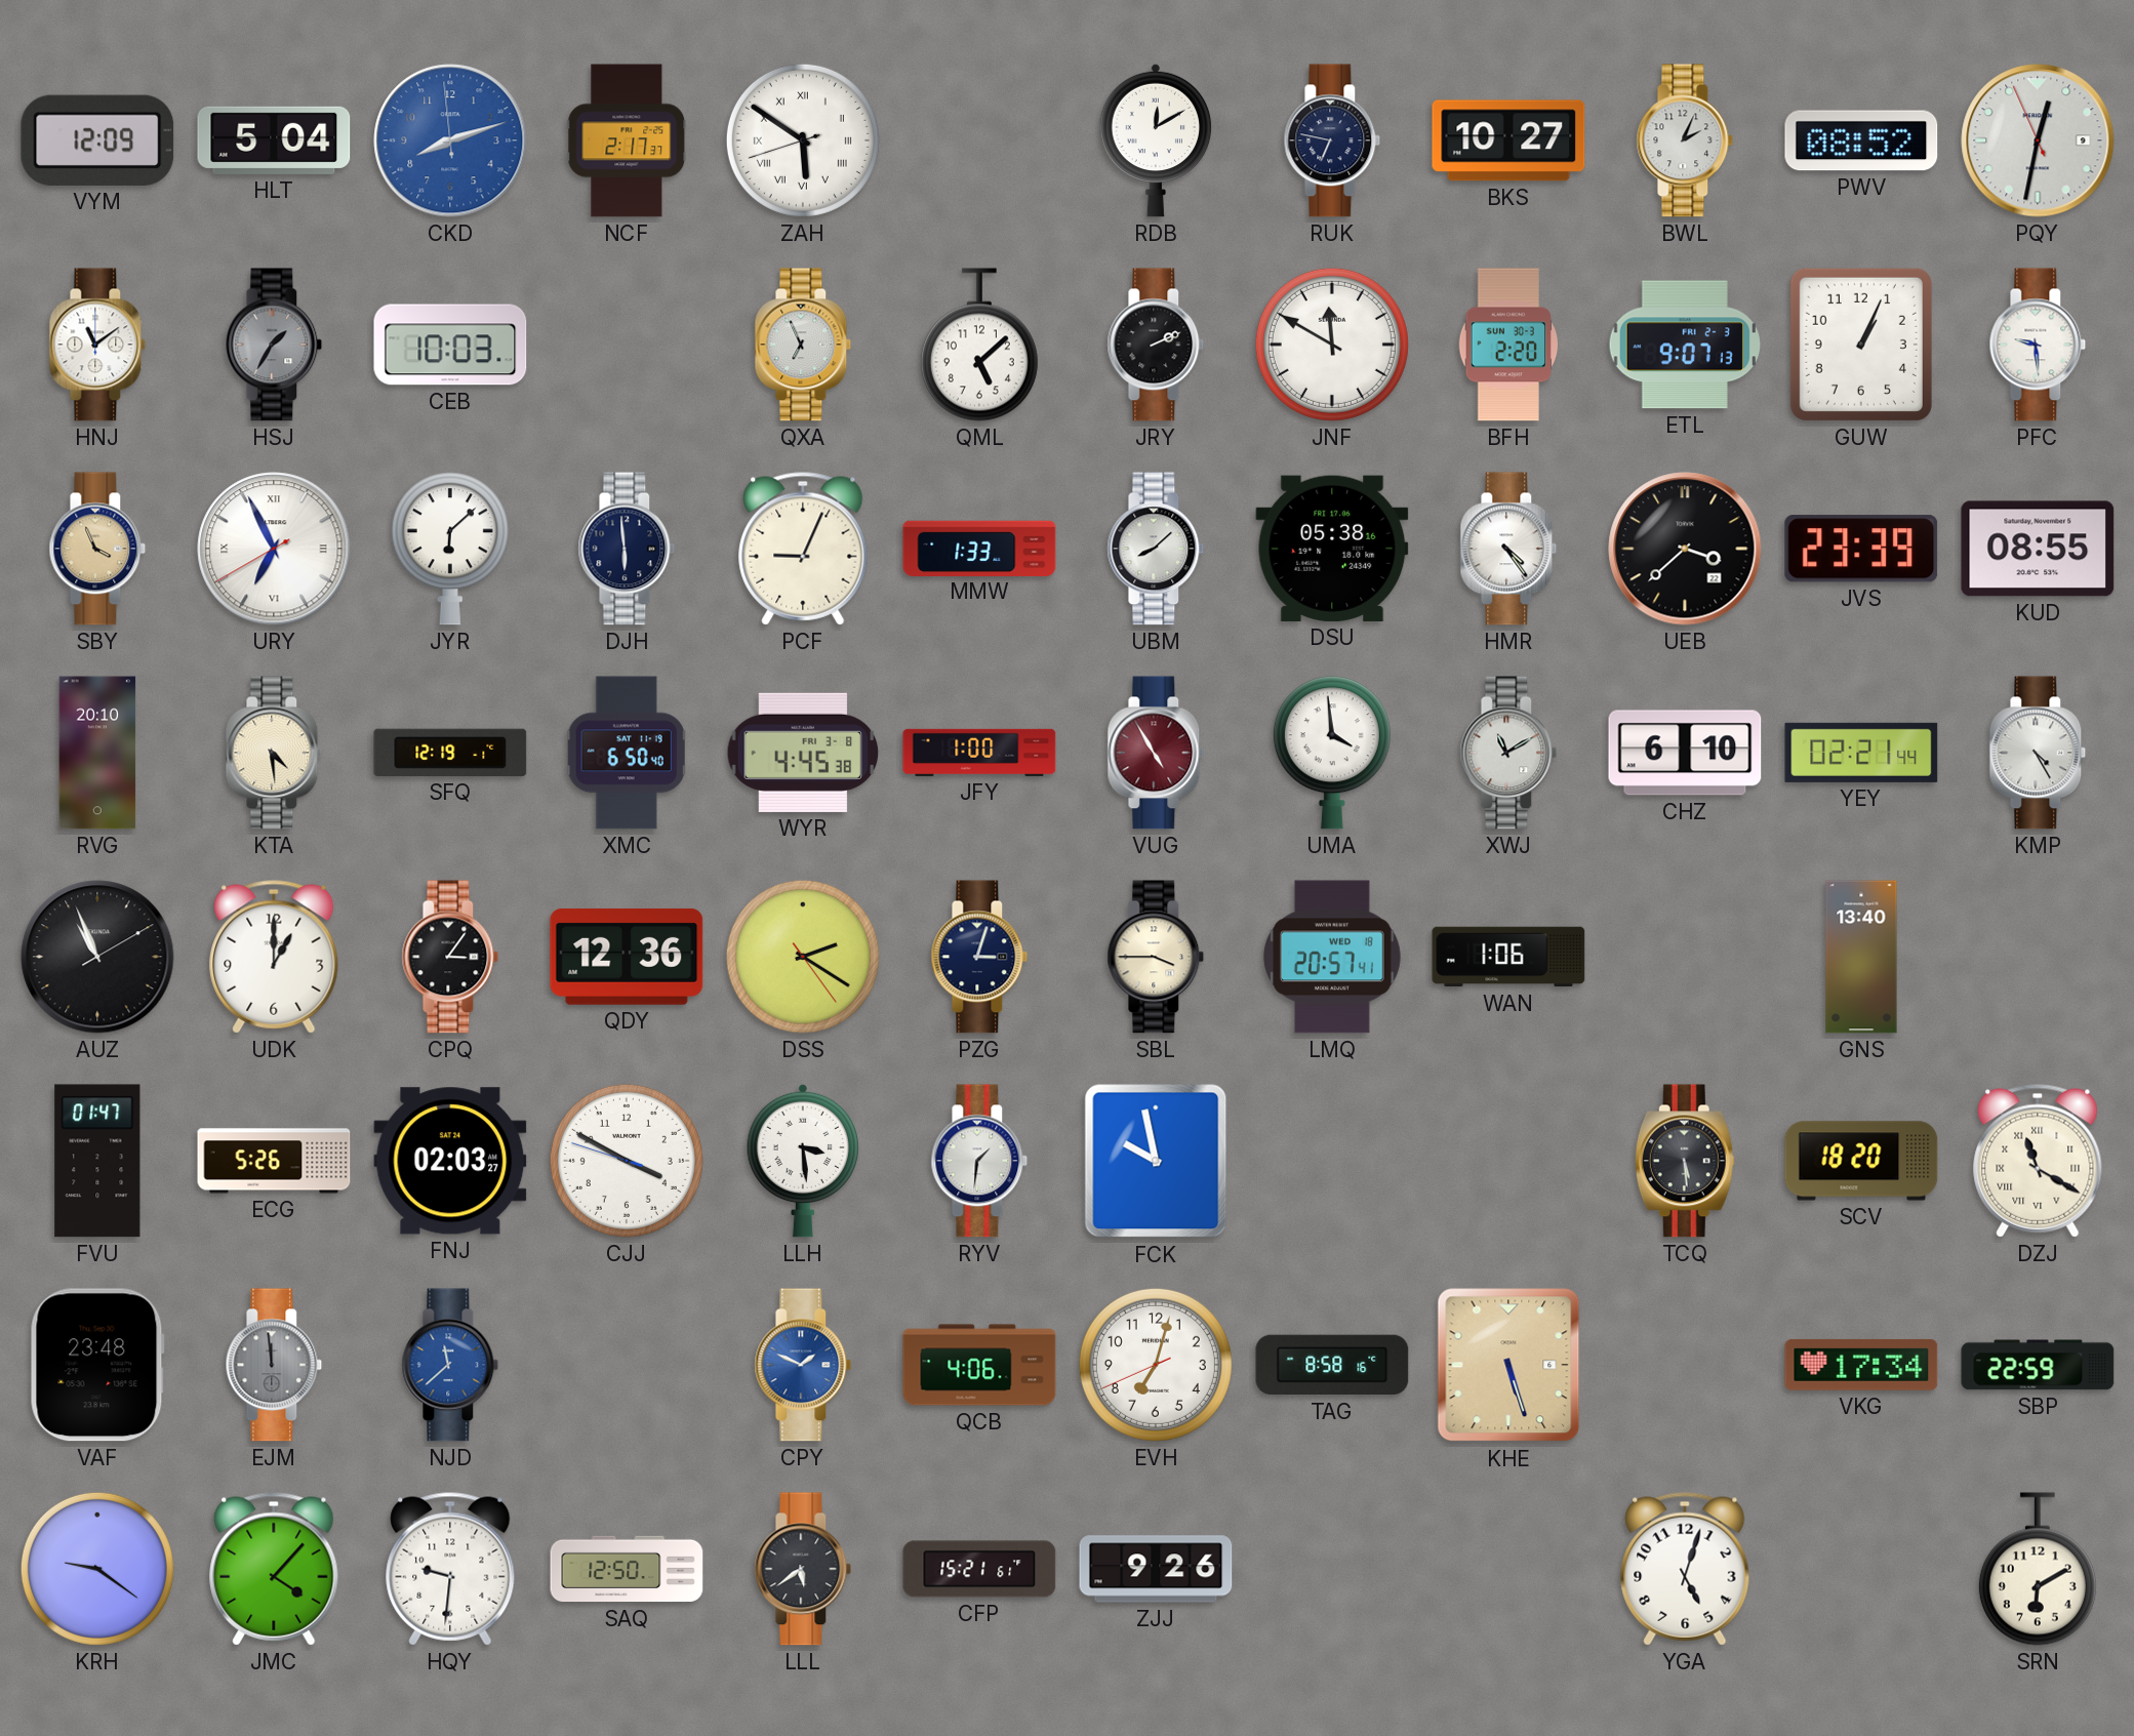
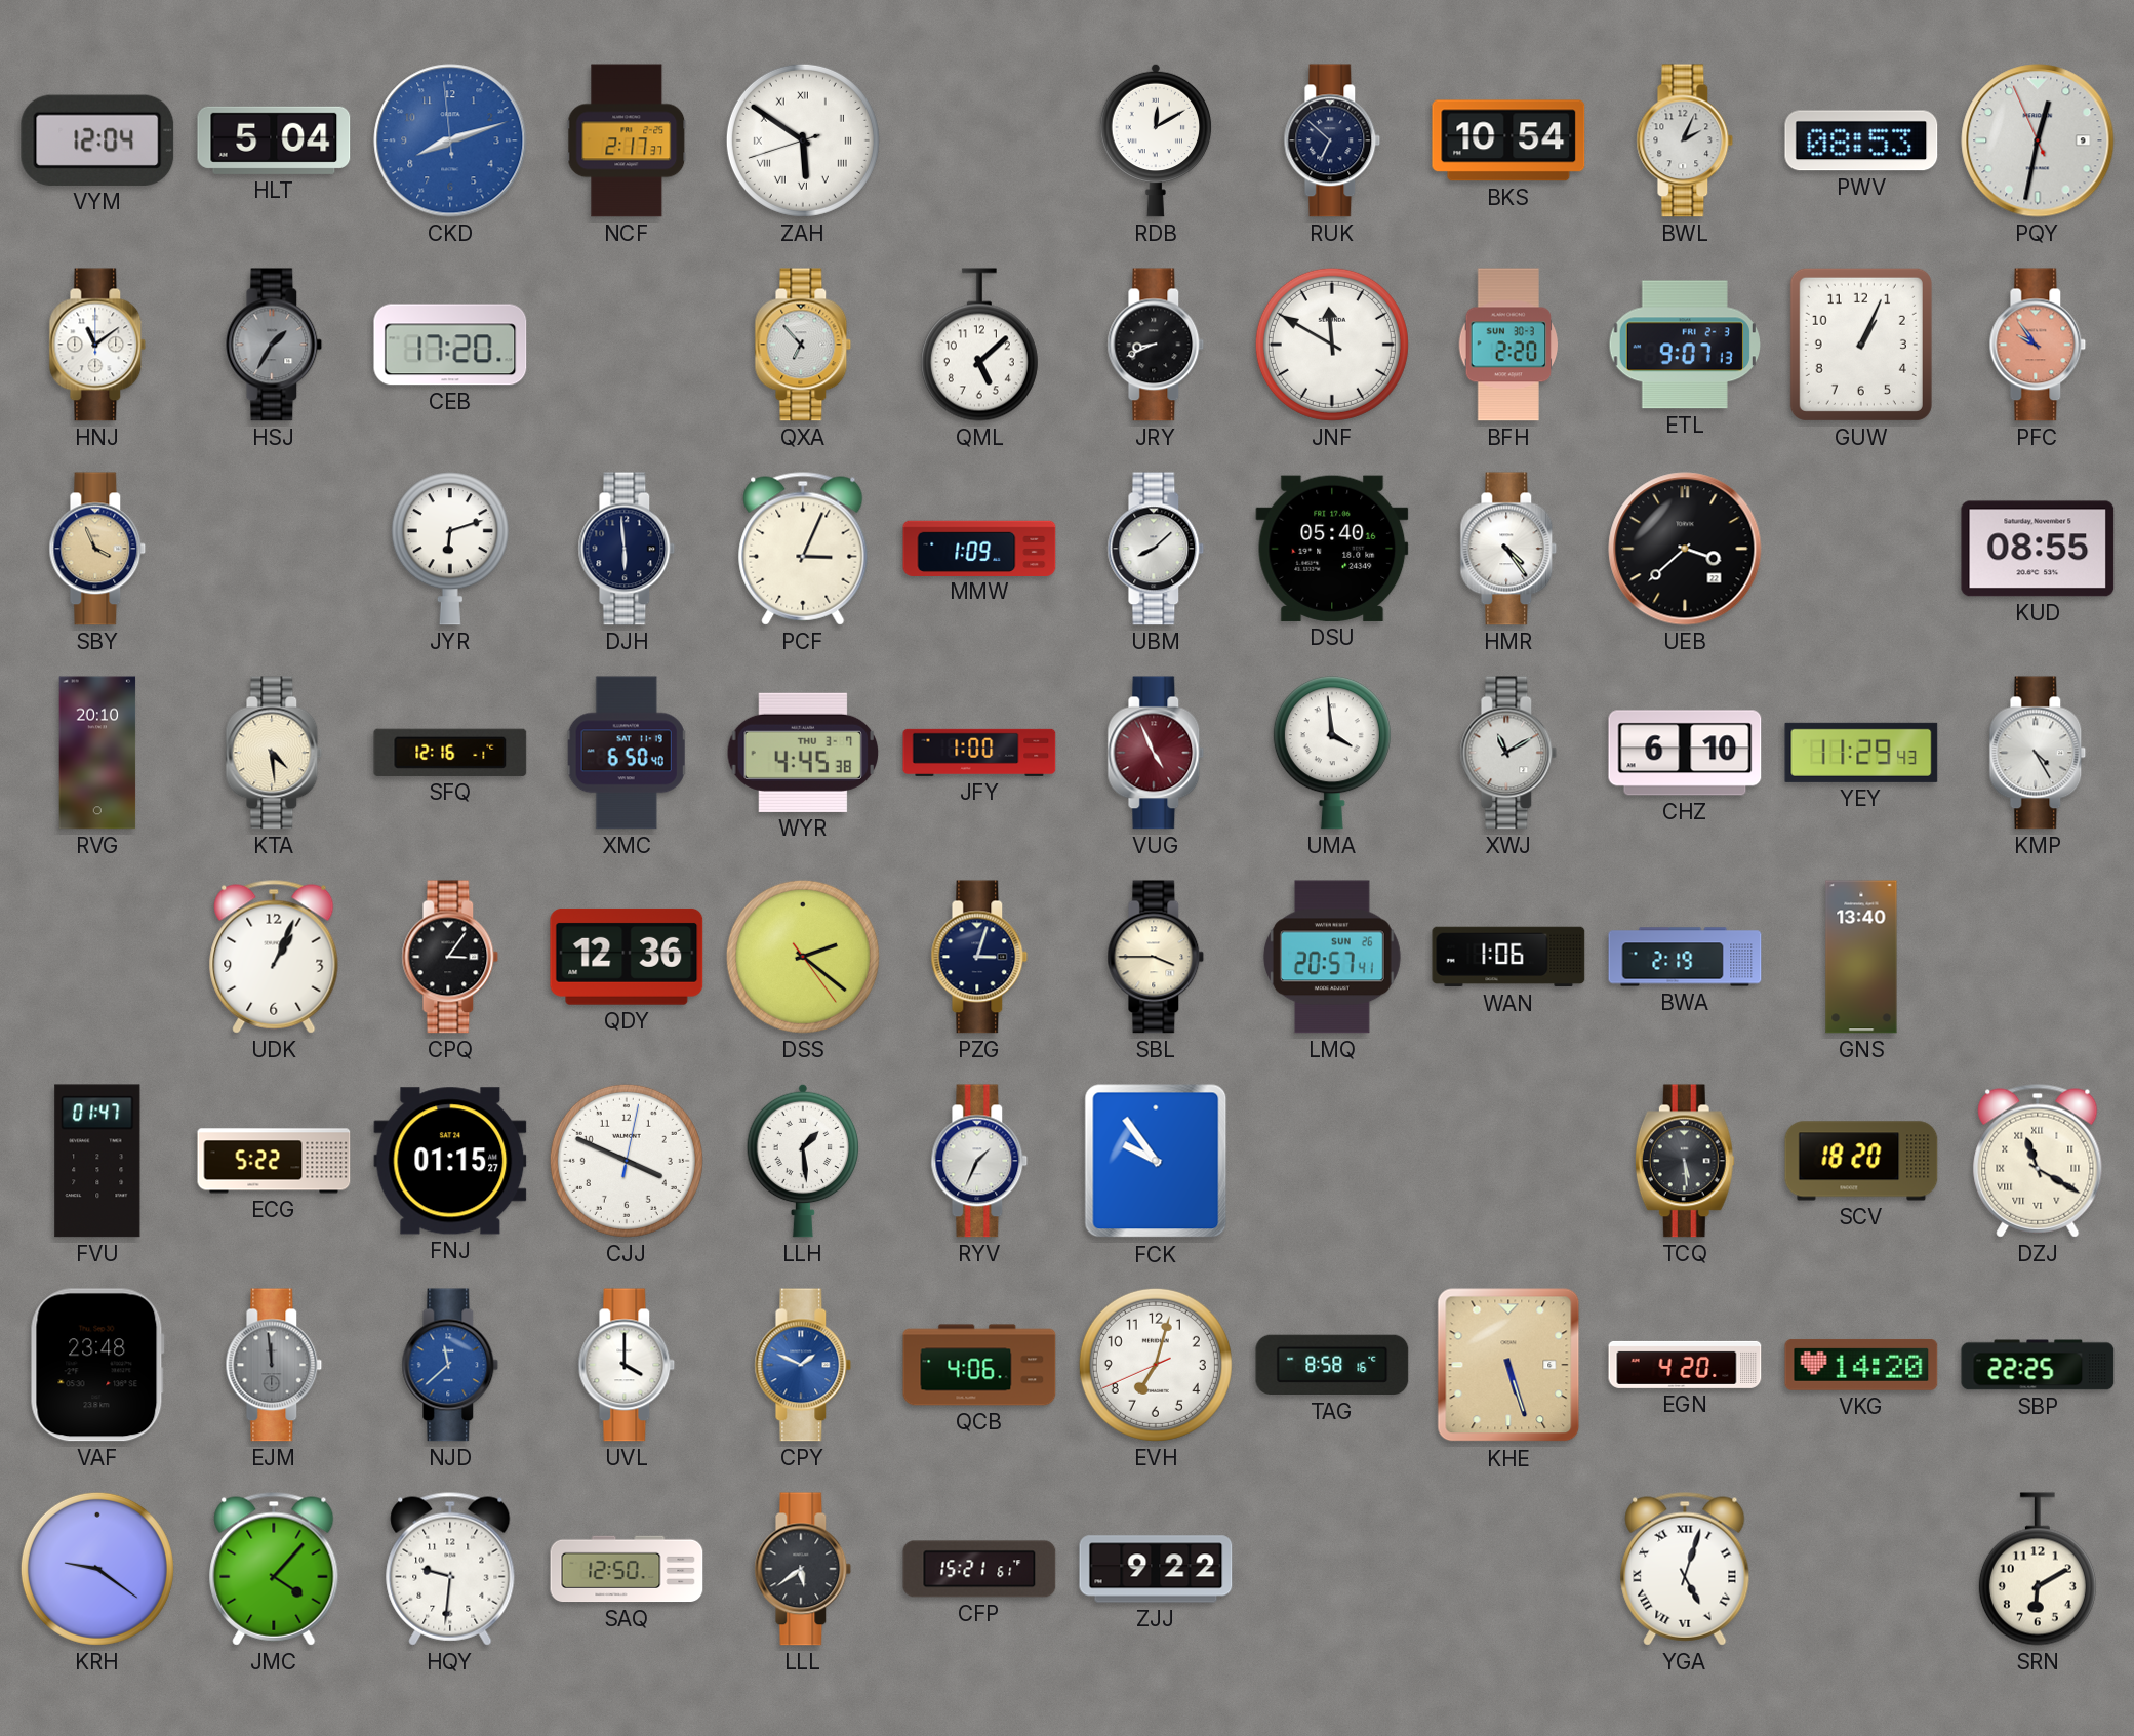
VYM: 12:09 -> 12:04 (97, 140)
RUK: 6:47 -> 6:52 (1332, 140)
BKS: 10:27 -> 10:54 (1508, 140)
PWV: 08:52 -> 08:53 (1861, 140)
CEB: 10:03 -> 17:20 (450, 345)
QXA: 6:56 -> 6:53 (803, 345)
JRY: 2:11 -> 8:41 (1156, 345)
PFC: 9:29 -> 9:54 (2038, 345)
PFC dial: white -> salmon (2038, 345)
URY: 6:55 -> none (274, 549)
JYR: 6:08 -> 6:12 (450, 549)
PCF: 9:04 -> 3:04 (803, 549)
MMW: 1:33 -> 1:09 (979, 548)
DSU: 05:38 -> 05:40 (1332, 549)
JVS: 23:39 -> none (1861, 549)
SFQ: 12:19 -> 12:16 (450, 753)
WYR date: FRI 3-8 -> THU 3-7 (803, 753)
VUG: 4:55 -> 4:56 (1156, 753)
YEY: 02:21 -> 11:29 (1861, 753)
AUZ: 10:56 -> none (97, 957)
UDK: 1:00 -> 1:04 (274, 957)
DSS: 2:20 -> 2:21 (803, 957)
LMQ date: WED 18 -> SUN 26 (1332, 957)
BWA: none -> 2:19 (1685, 957)
ECG: 5:26 -> 5:22 (274, 1161)
FNJ: 02:03 -> 01:15 (450, 1161)
CJJ: 3:49:48 -> 3:49:02 (627, 1161)
LLH: 3:29 -> 1:29 (803, 1161)
RYV: 1:31 -> 1:34 (979, 1161)
FCK: 9:58 -> 9:54 (1156, 1161)
UVL: none -> 4:00 (627, 1365)
EGN: none -> 4:20 (1685, 1365)
VKG: 17:34 -> 14:20 (1861, 1365)
SBP: 22:59 -> 22:25 (2038, 1365)
ZJJ: 9:26 -> 9:22 (1156, 1569)
YGA numerals: Arabic -> Roman (1685, 1569)
